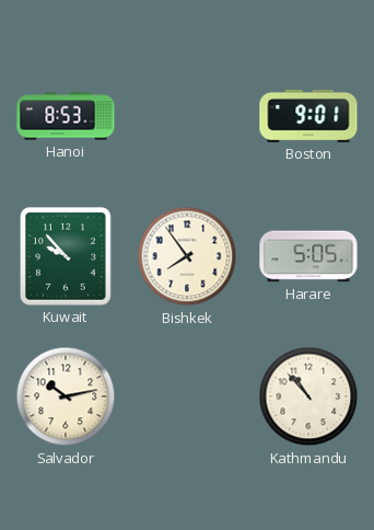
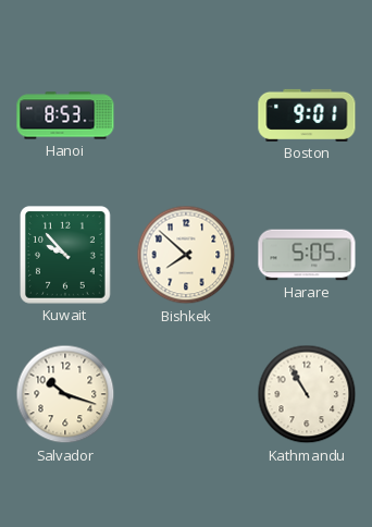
Bishkek: 7:54 -> 7:52 (186, 255)
Salvador: 10:13 -> 10:18 (65, 394)
Kathmandu: 10:53 -> 10:55 (307, 394)
